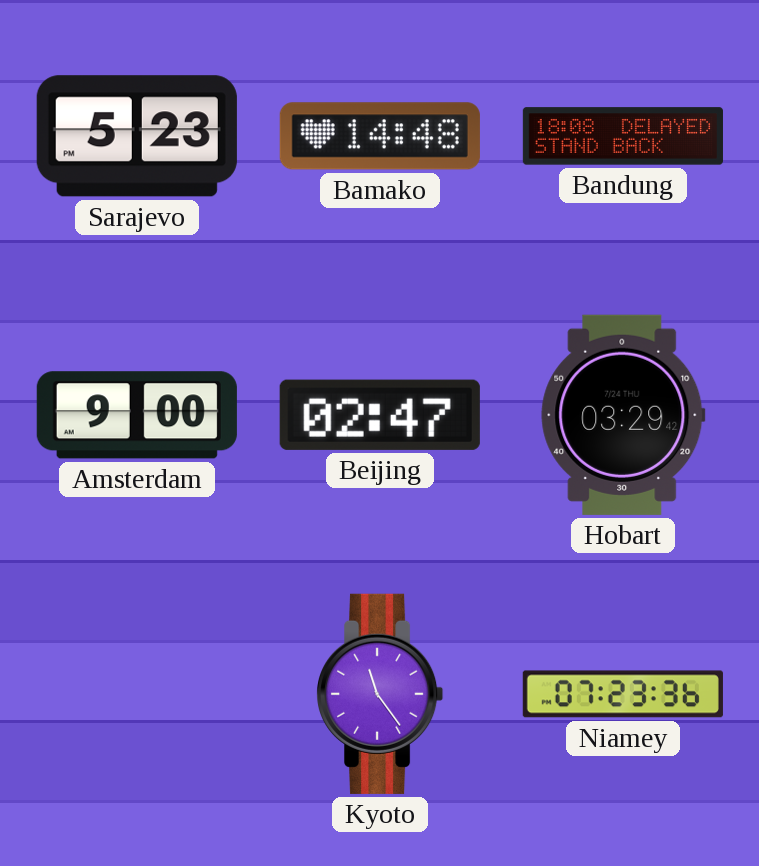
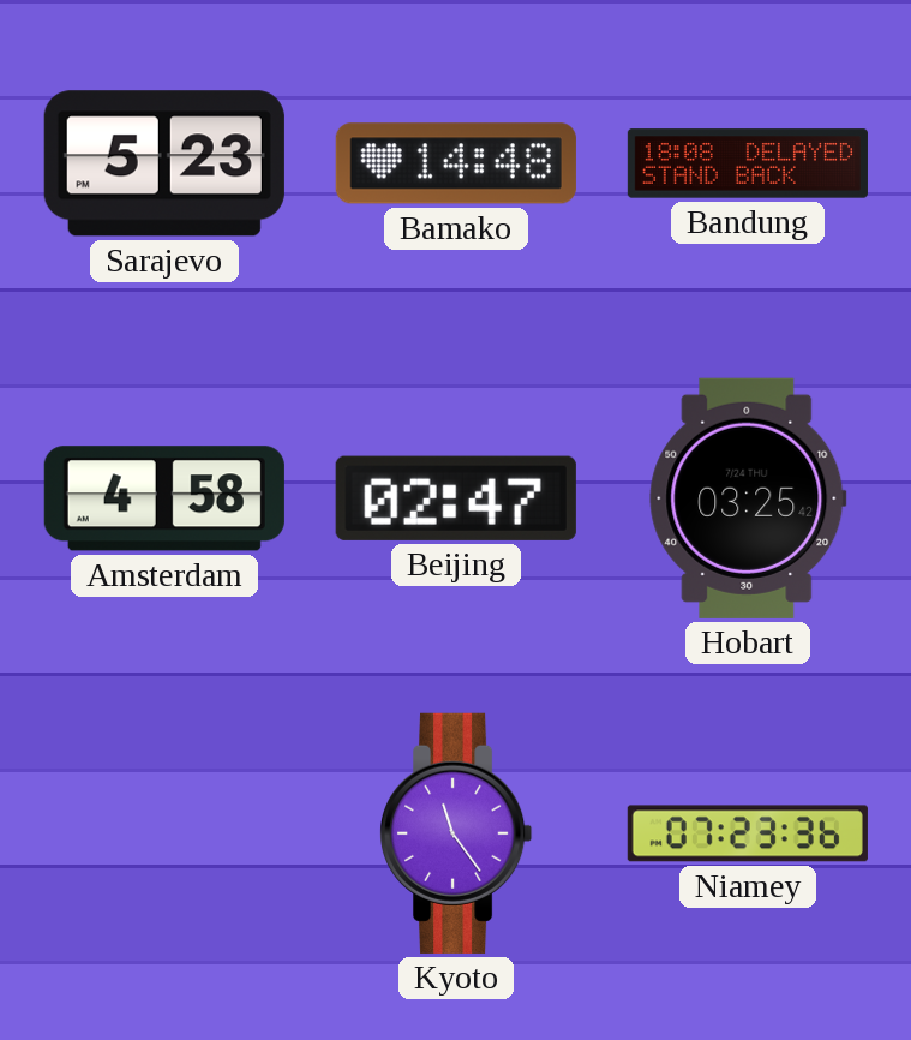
Amsterdam: 9:00 -> 4:58 (164, 498)
Hobart: 03:29 -> 03:25 (748, 498)
